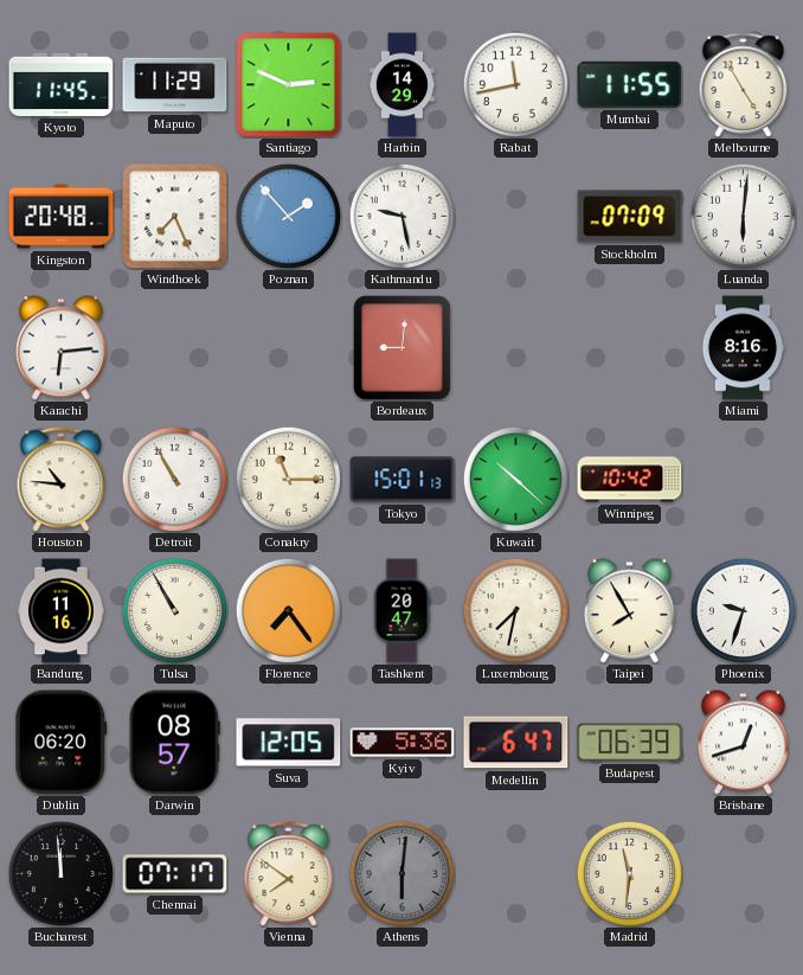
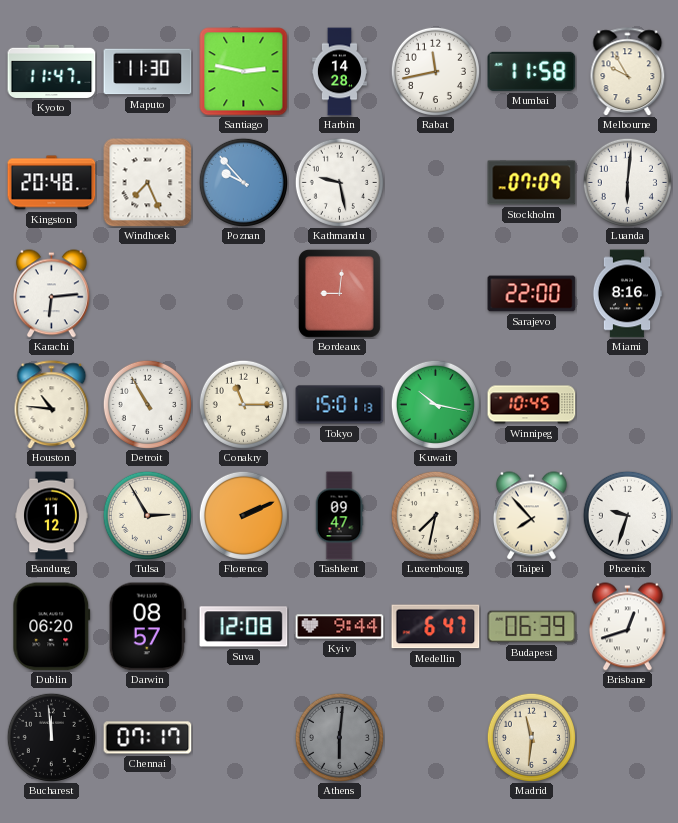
Kyoto: 11:45 -> 11:47 (52, 71)
Maputo: 11:29 -> 11:30 (148, 72)
Santiago: 2:49 -> 2:47 (244, 72)
Harbin: 14:29 -> 14:28 (339, 72)
Mumbai: 11:55 -> 11:58 (532, 71)
Melbourne: 4:55 -> 9:55 (628, 72)
Poznan: 1:53 -> 9:53 (243, 182)
Sarajevo: none -> 22:00 (532, 294)
Kuwait: 10:22 -> 10:17 (435, 404)
Winnipeg: 10:42 -> 10:45 (532, 405)
Bandung: 11:16 -> 11:12 (52, 516)
Tulsa: 10:55 -> 2:55 (147, 515)
Florence: 7:24 -> 2:11 (243, 515)
Tashkent: 20:47 -> 09:47 (339, 516)
Taipei: 7:55 -> 7:53 (531, 516)
Suva: 12:05 -> 12:08 (244, 627)
Kyiv: 5:36 -> 9:44 (340, 627)
Vienna: 7:51 -> none (289, 874)
